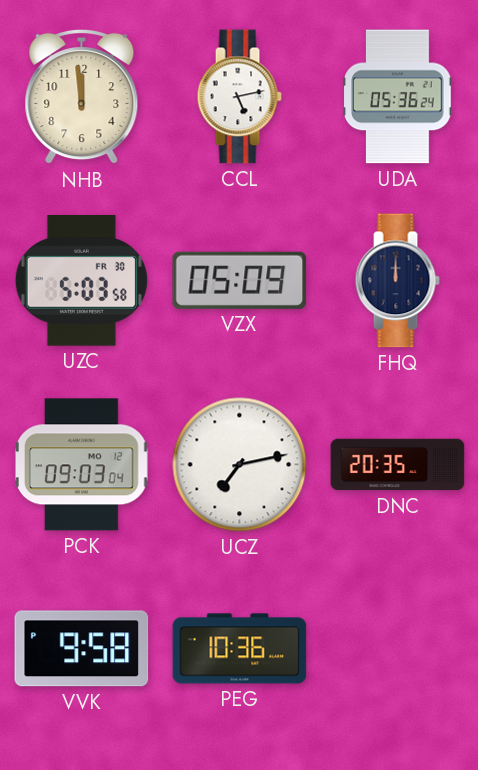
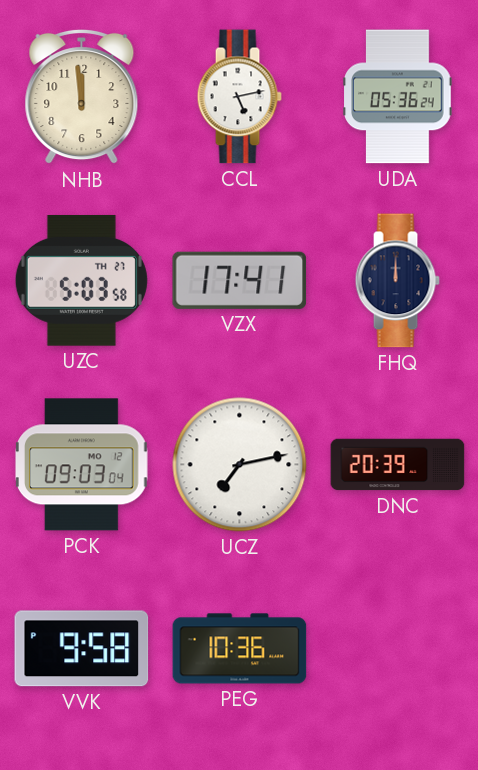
UZC date: FR 30 -> TH 27 (81, 280)
VZX: 05:09 -> 17:41 (240, 280)
DNC: 20:35 -> 20:39 (398, 465)
